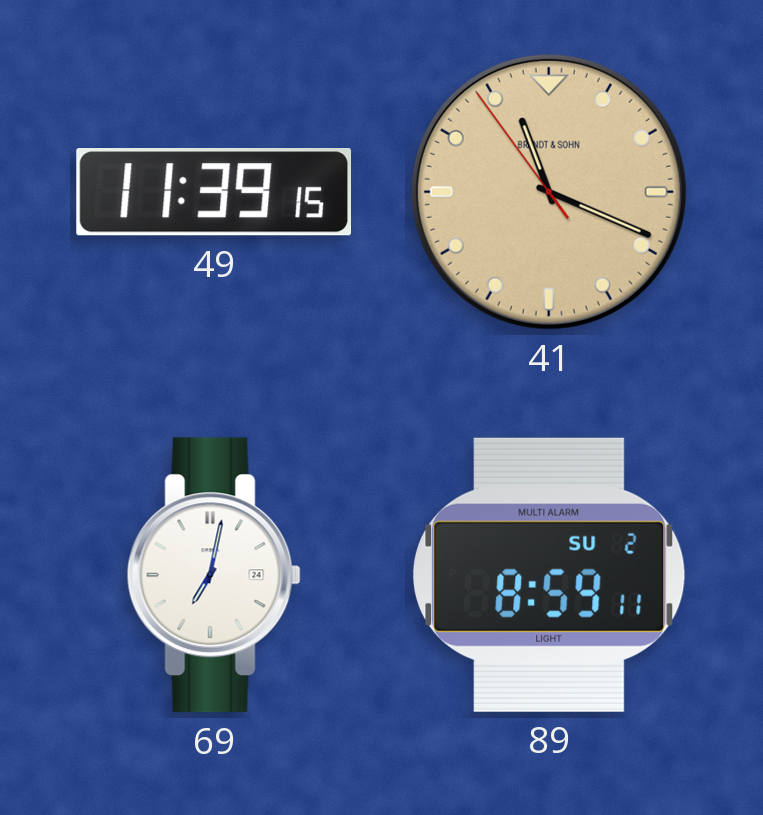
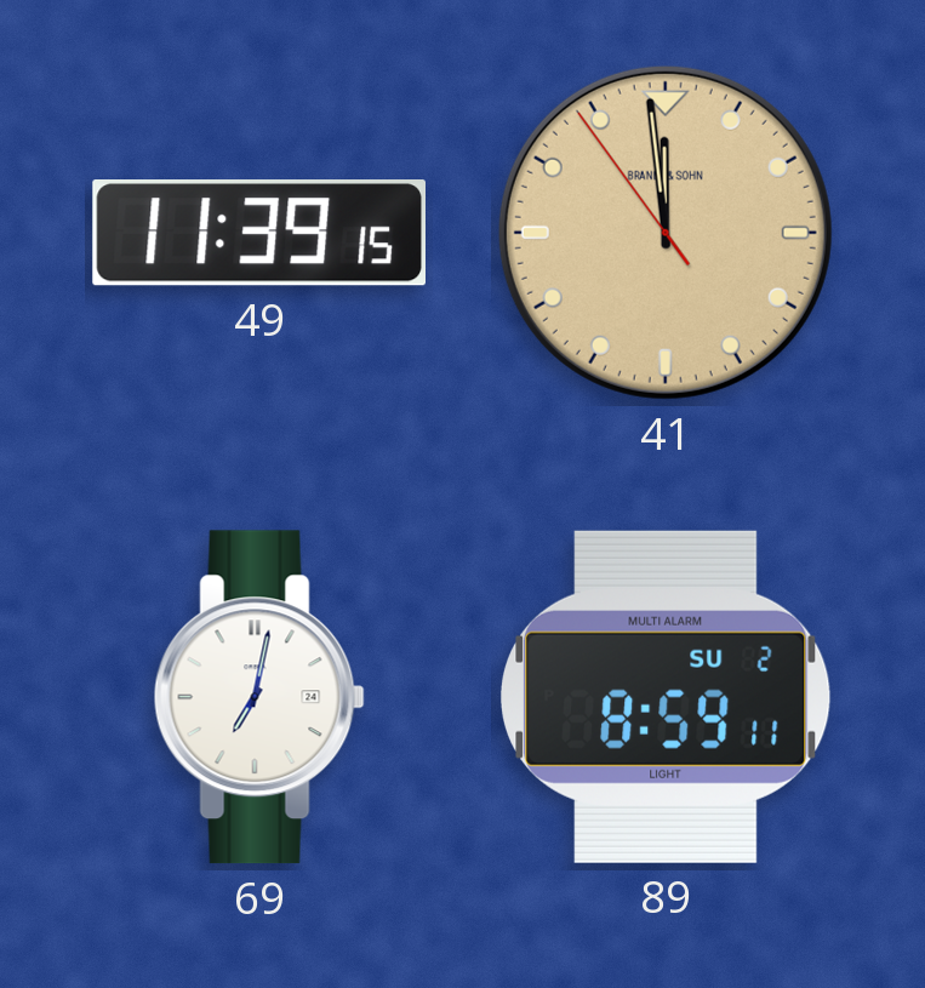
41: 11:18 -> 11:58 (666, 233)
